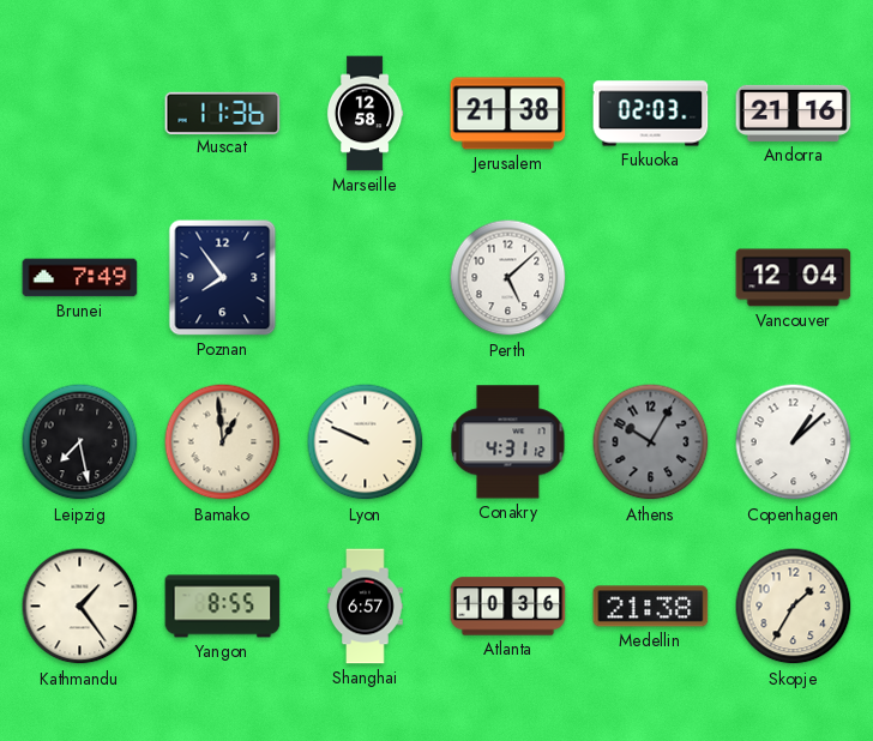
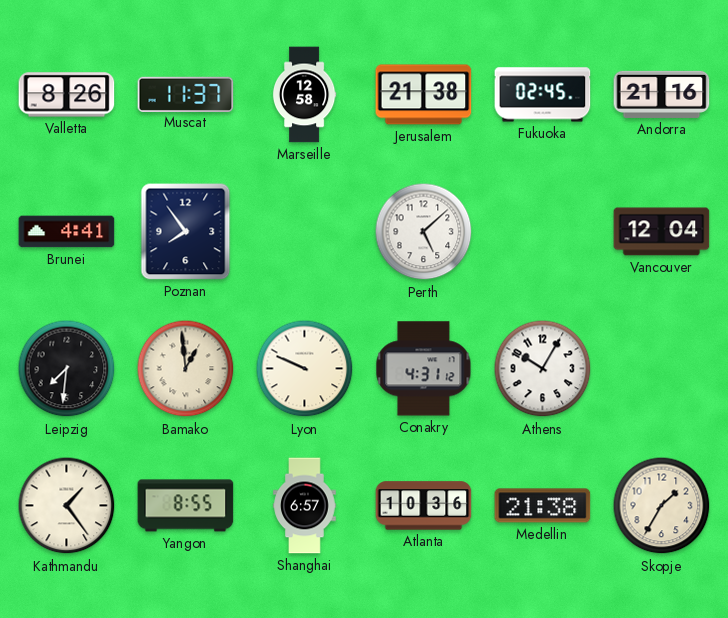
Valletta: none -> 8:26 (67, 95)
Muscat: 11:36 -> 11:37 (186, 94)
Fukuoka: 02:03 -> 02:45 (543, 95)
Brunei: 7:49 -> 4:41 (67, 232)
Leipzig: 7:28 -> 7:31 (67, 369)
Athens dial: grey -> white (543, 369)
Copenhagen: 1:08 -> none (794, 442)
